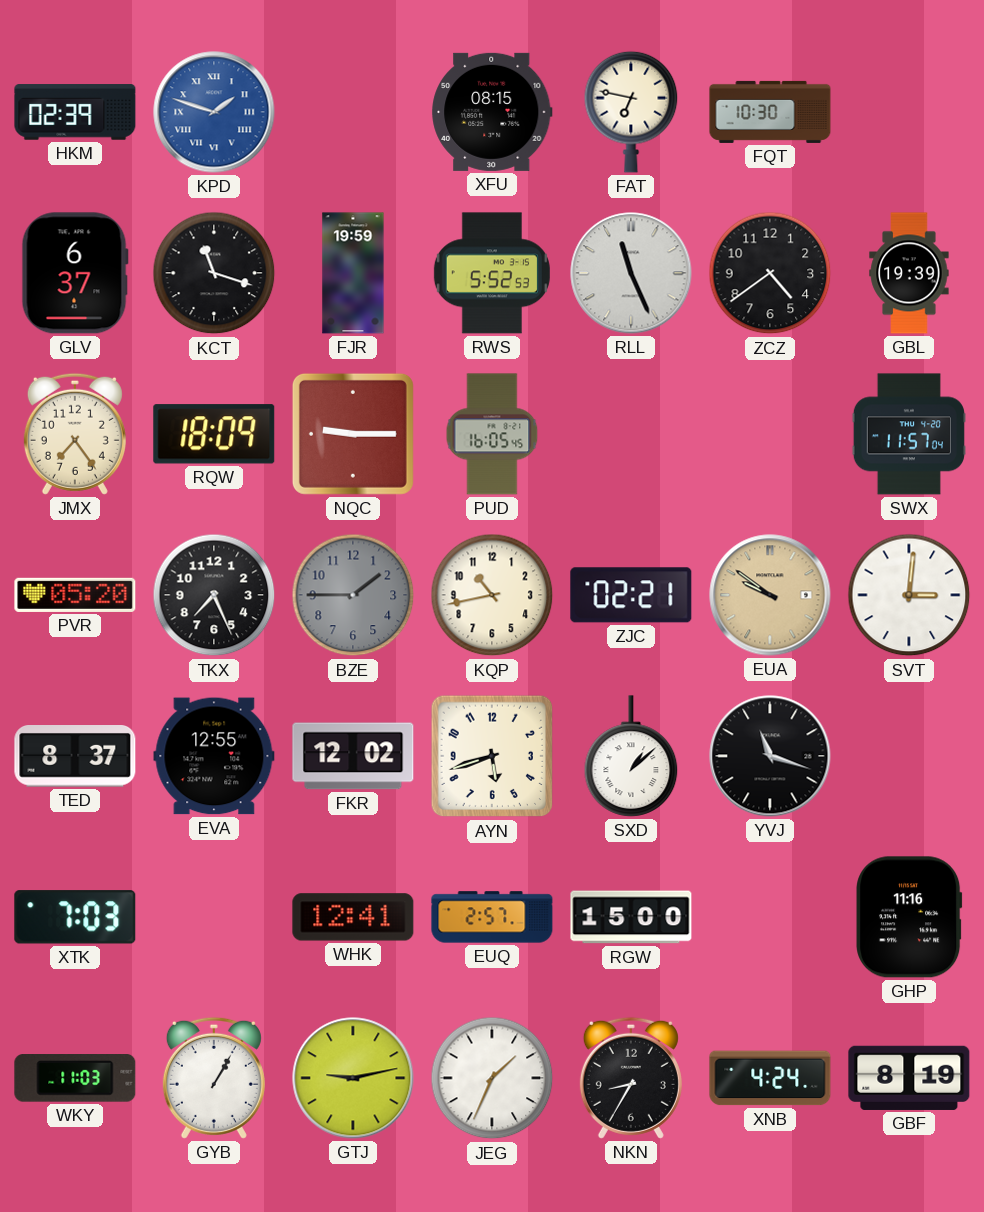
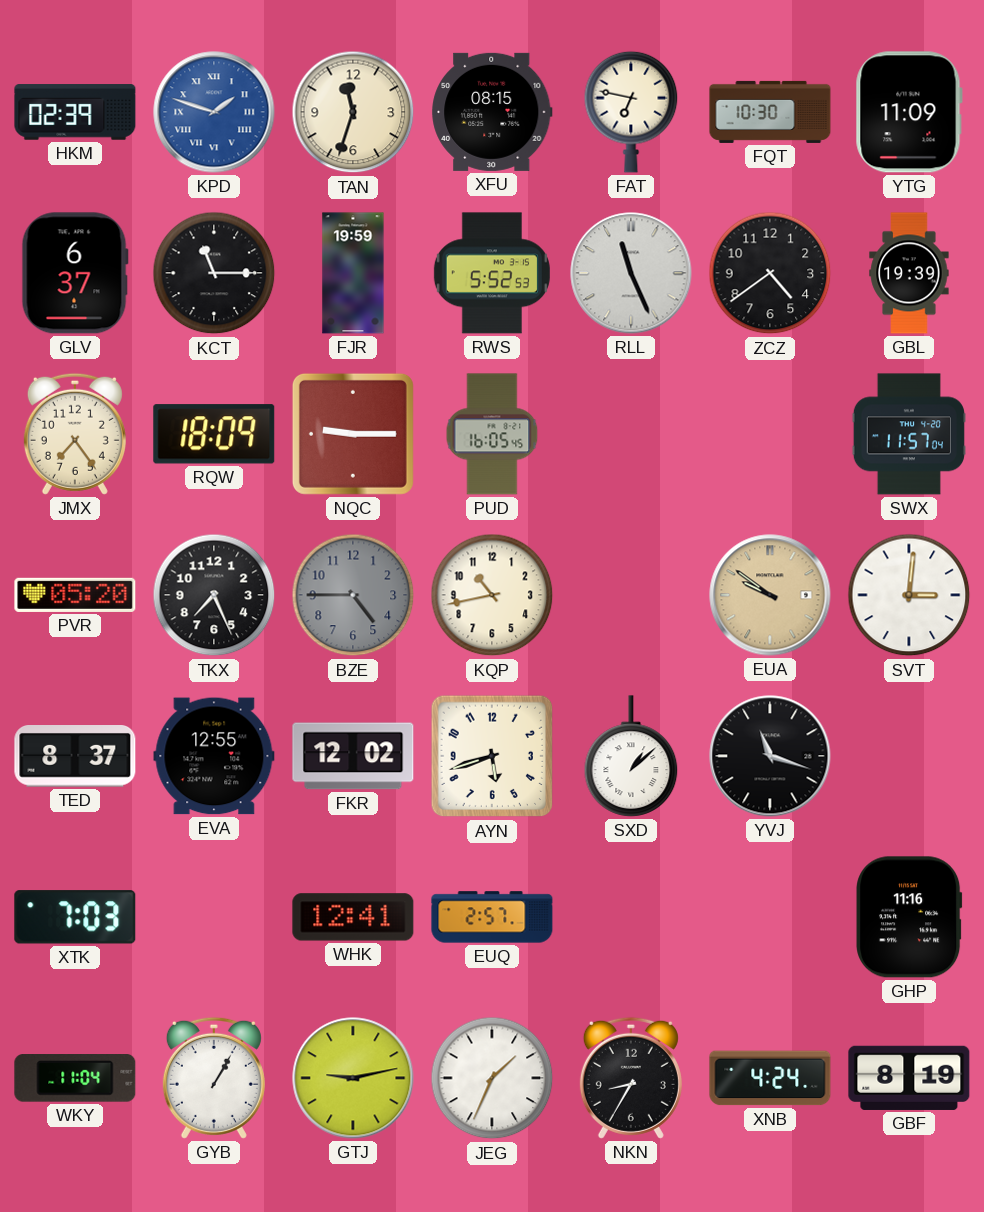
TAN: none -> 11:33 (353, 112)
YTG: none -> 11:09 (909, 112)
KCT: 11:18 -> 11:15 (214, 273)
BZE: 1:45 -> 4:45 (353, 595)
ZJC: 02:21 -> none (631, 595)
RGW: 15:00 -> none (631, 917)
WKY: 11:03 -> 11:04 (75, 1079)
